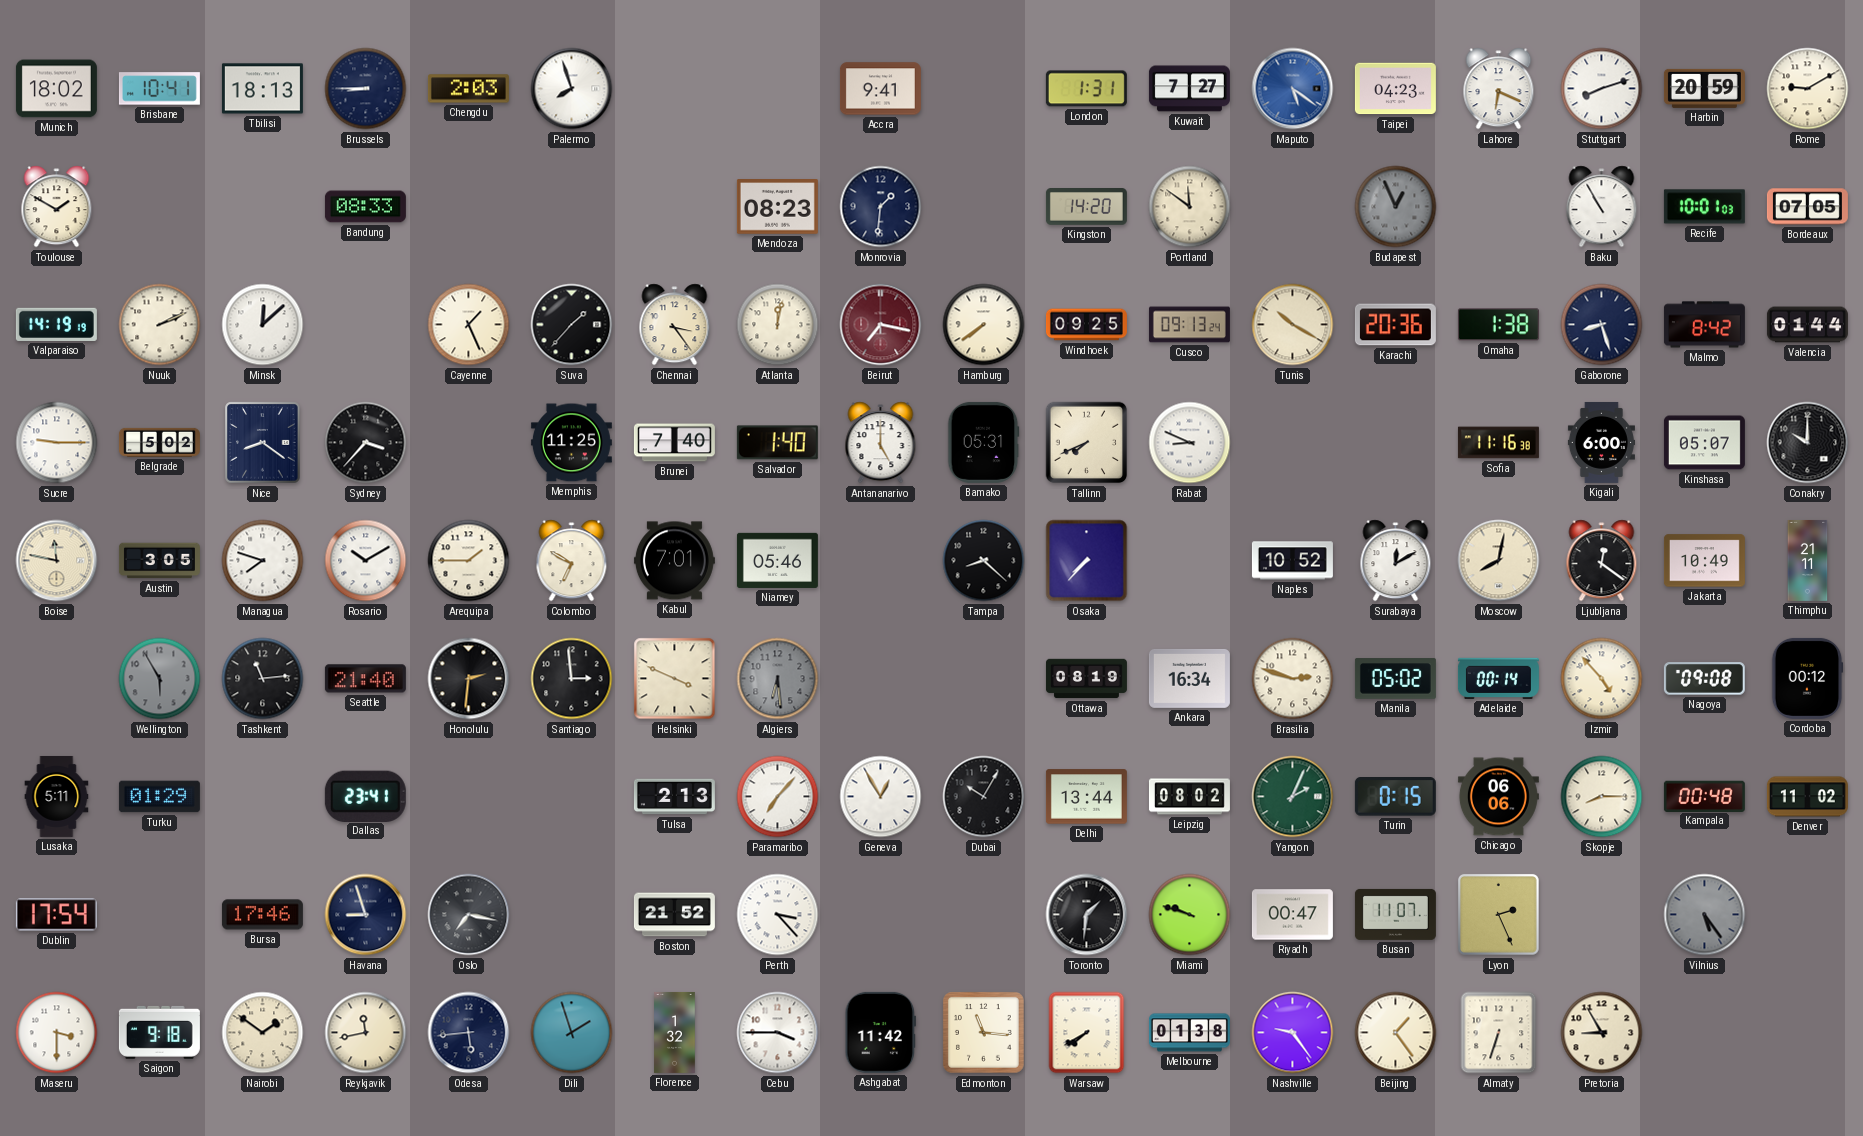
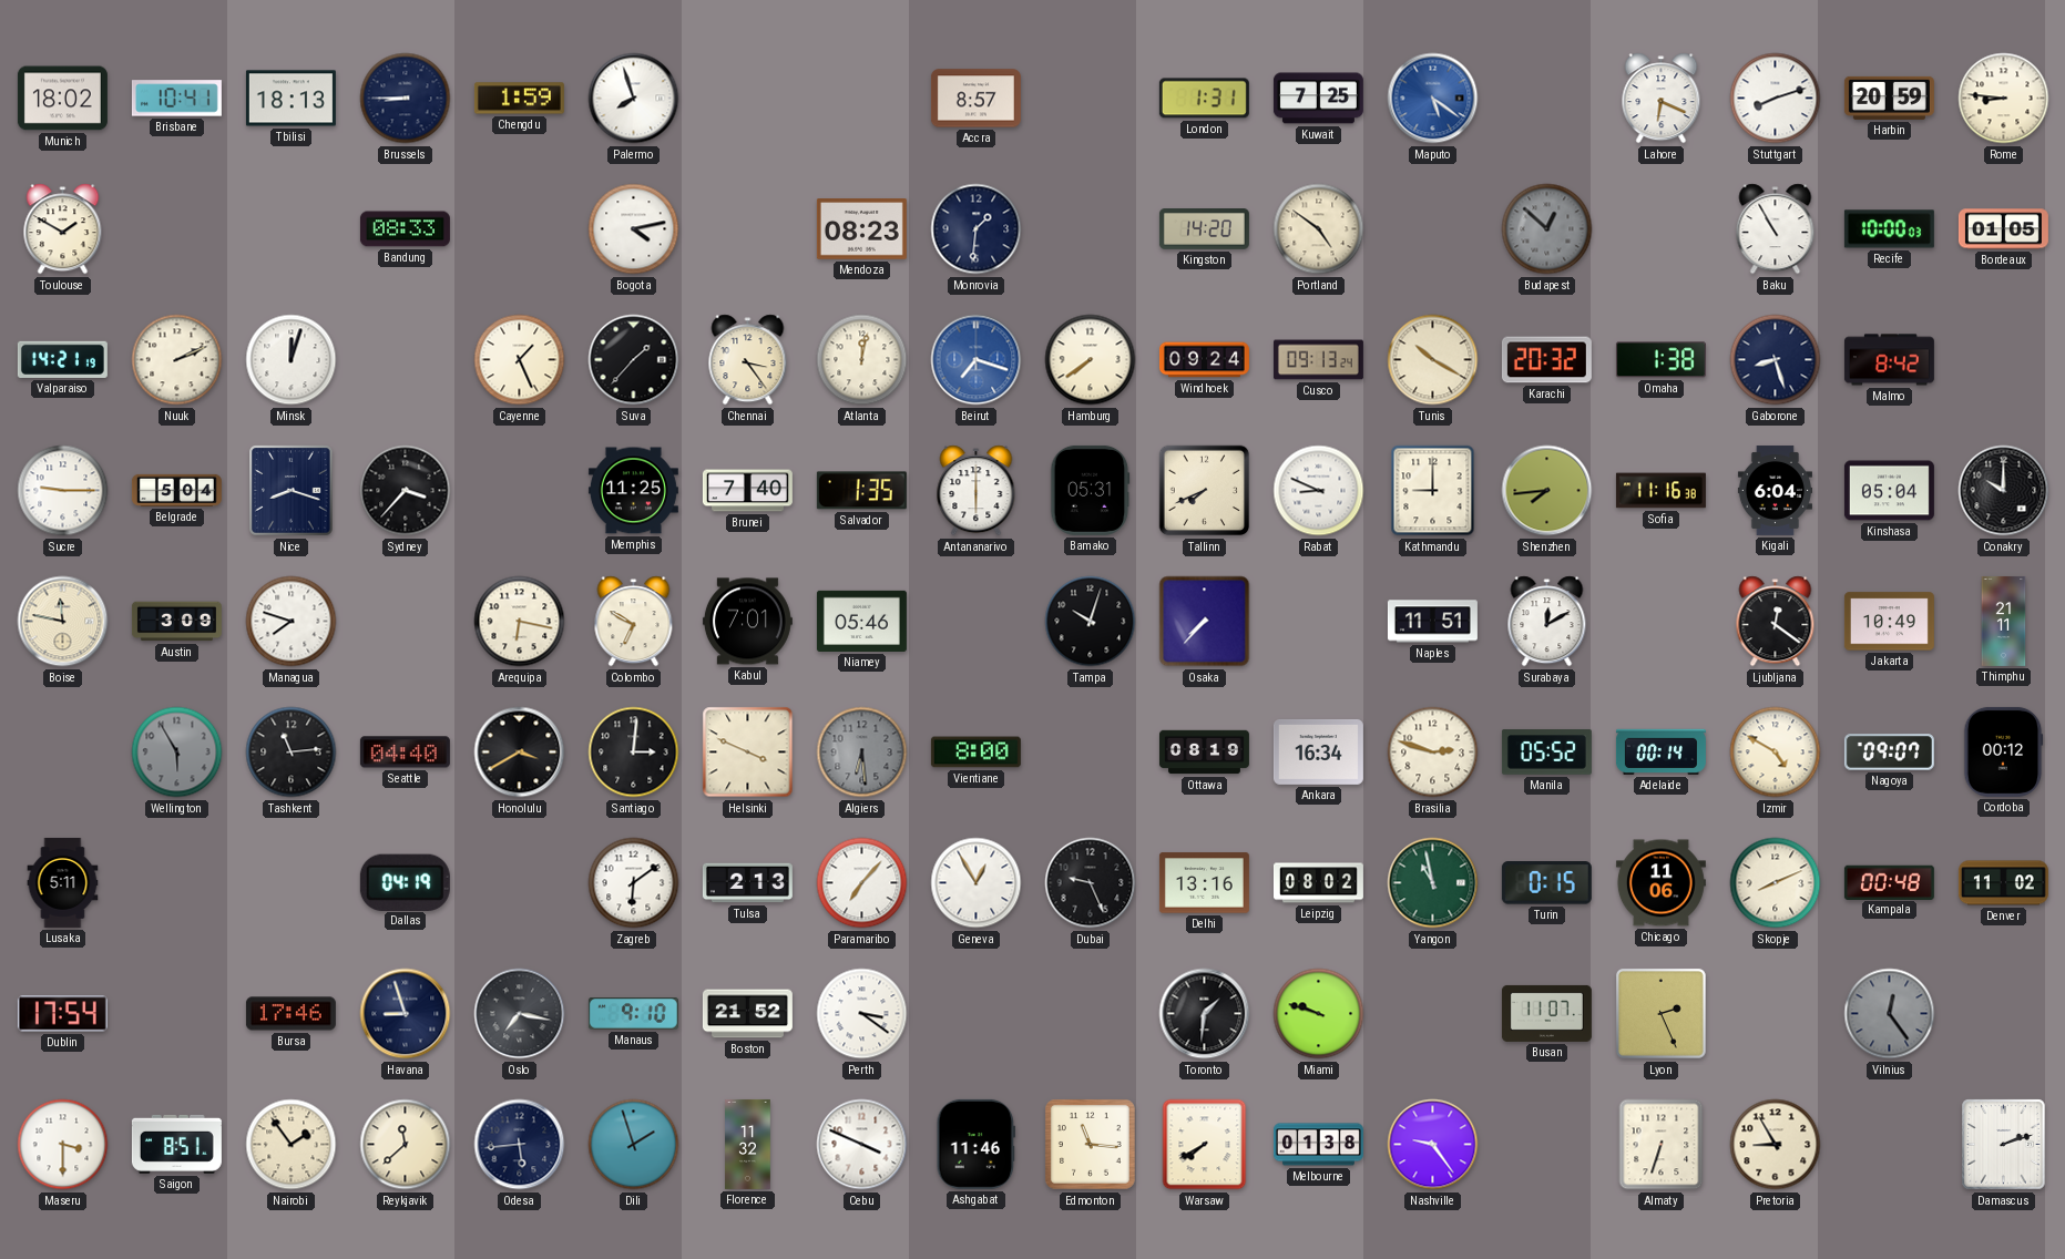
Chengdu: 2:03 -> 1:59 (519, 99)
Accra: 9:41 -> 8:57 (975, 99)
Kuwait: 7:27 -> 7:25 (1318, 99)
Taipei: 04:23 -> none (1395, 89)
Rome: 9:10 -> 8:46 (2004, 99)
Bogota: none -> 4:13 (634, 229)
Portland: 11:51 -> 4:51 (1319, 229)
Budapest: 12:56 -> 12:52 (1547, 229)
Recife: 10:01 -> 10:00 (1889, 229)
Bordeaux: 07:05 -> 01:05 (2003, 229)
Valparaiso: 14:19 -> 14:21 (62, 359)
Minsk: 12:08 -> 12:03 (292, 360)
Beirut: 7:17 -> 7:18 (977, 360)
Beirut dial: burgundy -> blue (977, 360)
Windhoek: 09:25 -> 09:24 (1204, 360)
Karachi: 20:36 -> 20:32 (1546, 360)
Valencia: 01:44 -> none (1807, 325)
Belgrade: 5:02 -> 5:04 (176, 490)
Nice: 8:21 -> 8:18 (292, 491)
Salvador: 1:40 -> 1:35 (861, 491)
Antananarivo: 5:00 -> 6:00 (977, 491)
Kathmandu: none -> 9:00 (1433, 491)
Shenzhen: none -> 7:44 (1547, 491)
Kigali: 6:00 -> 6:04 (1775, 490)
Kinshasa: 05:07 -> 05:04 (1889, 491)
Austin: 3:05 -> 3:09 (176, 622)
Rosario: 10:10 -> none (366, 561)
Arequipa: 1:45 -> 6:17 (520, 622)
Tampa: 8:22 -> 10:03 (1091, 622)
Naples: 10:52 -> 11:51 (1432, 622)
Moscow: 8:02 -> none (1499, 561)
Seattle: 21:40 -> 04:40 (405, 753)
Honolulu: 2:31 -> 3:40 (520, 753)
Santiago: 2:59 -> 3:01 (634, 753)
Vientiane: none -> 8:00 (975, 753)
Manila: 05:02 -> 05:52 (1546, 753)
Izmir: 4:53 -> 4:50 (1776, 753)
Nagoya: 09:08 -> 09:07 (1889, 753)
Turku: 01:29 -> none (159, 797)
Dallas: 23:41 -> 04:19 (405, 882)
Zagreb: none -> 6:09 (634, 883)
Dubai: 10:05 -> 9:26 (1091, 883)
Delhi: 13:44 -> 13:16 (1204, 883)
Yangon: 2:04 -> 10:58 (1433, 883)
Chicago: 06:06 -> 11:06 (1660, 883)
Skopje: 8:15 -> 8:11 (1776, 883)
Manaus: none -> 9:10 (633, 1014)
Perth: 3:23 -> 3:21 (862, 1014)
Riyadh: 00:47 -> none (1292, 915)
Vilnius: 5:24 -> 12:24 (1890, 1014)
Saigon: 9:18 -> 8:51 (176, 1144)
Nairobi: 1:51 -> 1:54 (292, 1145)
Reykjavik: 11:43 -> 11:38 (406, 1145)
Florence: 1:32 -> 11:32 (748, 1144)
Cebu: 3:45 -> 3:49 (862, 1145)
Ashgabat: 11:42 -> 11:46 (975, 1144)
Beijing: 1:24 -> none (1396, 1033)
Damascus: none -> 2:12 (2004, 1145)
